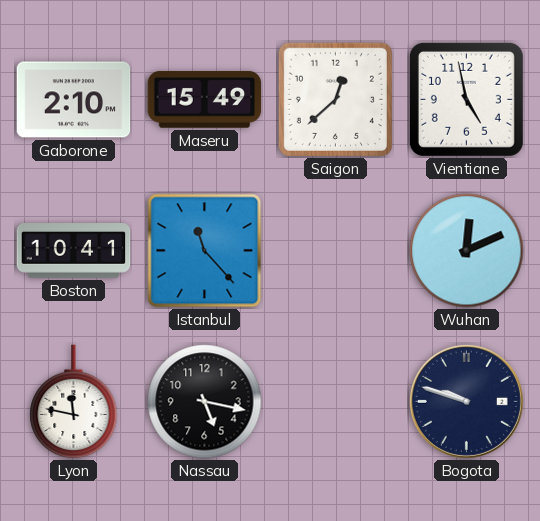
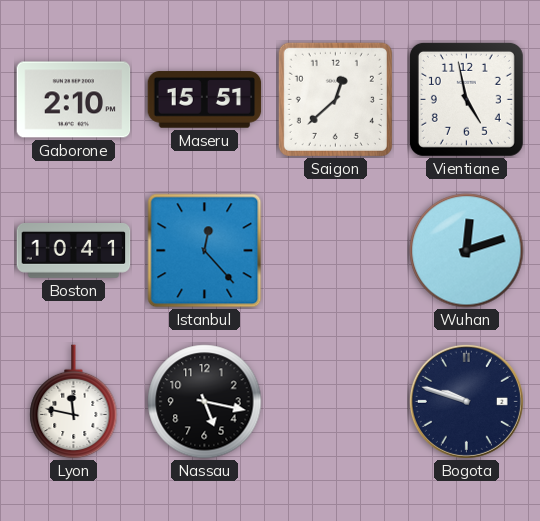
Maseru: 15:49 -> 15:51 (205, 100)
Istanbul: 11:23 -> 12:23 (205, 251)
Wuhan: 12:11 -> 12:12 (467, 251)
